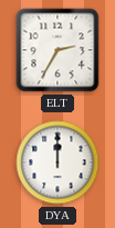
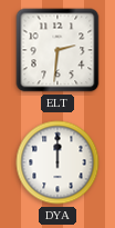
ELT: 2:35 -> 2:31 (57, 50)
